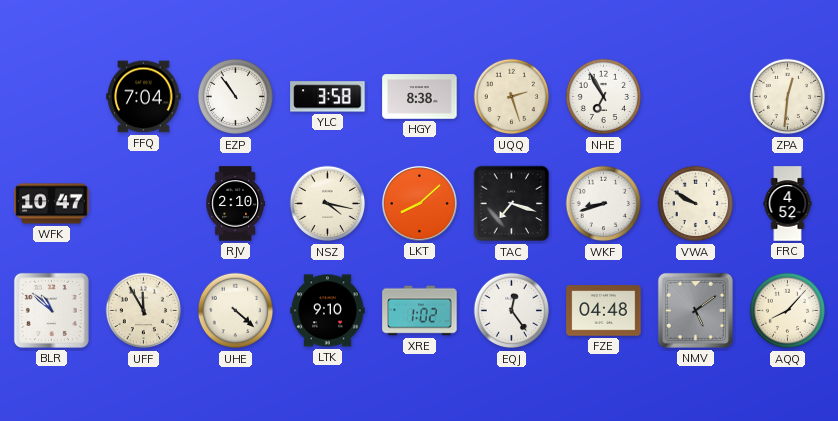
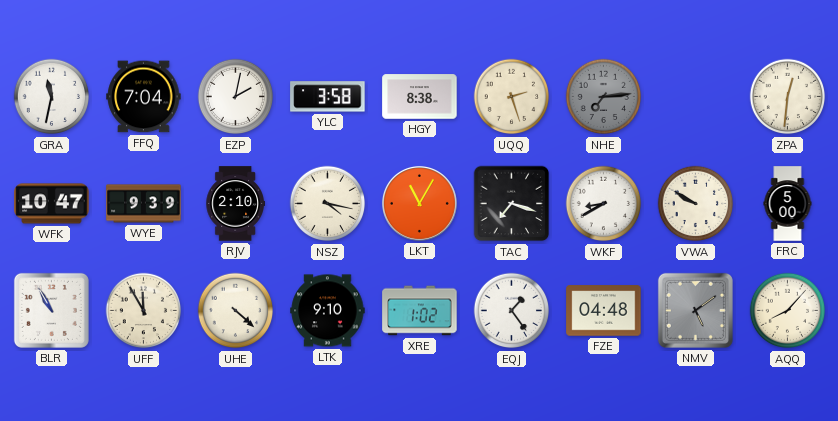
GRA: none -> 11:32 (52, 97)
EZP: 10:54 -> 2:02 (236, 97)
NHE: 6:55 -> 7:14 (604, 97)
NHE dial: white -> grey (604, 97)
WYE: none -> 9:39 (144, 204)
LKT: 8:08 -> 11:05 (419, 203)
WKF: 8:42 -> 8:40 (604, 204)
FRC: 4:52 -> 5:00 (788, 204)
BLR: 10:52 -> 10:55 (51, 310)
EQJ: 12:24 -> 1:24 (512, 311)
